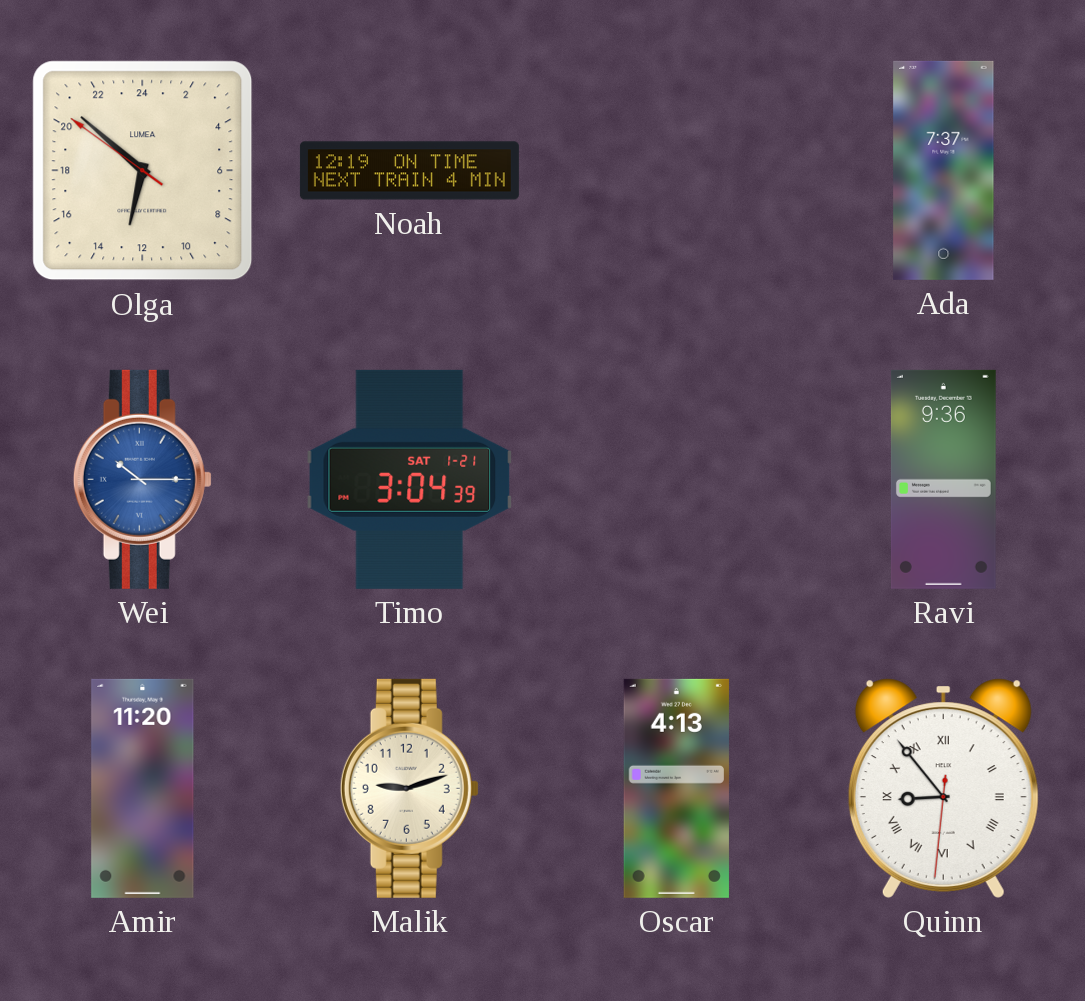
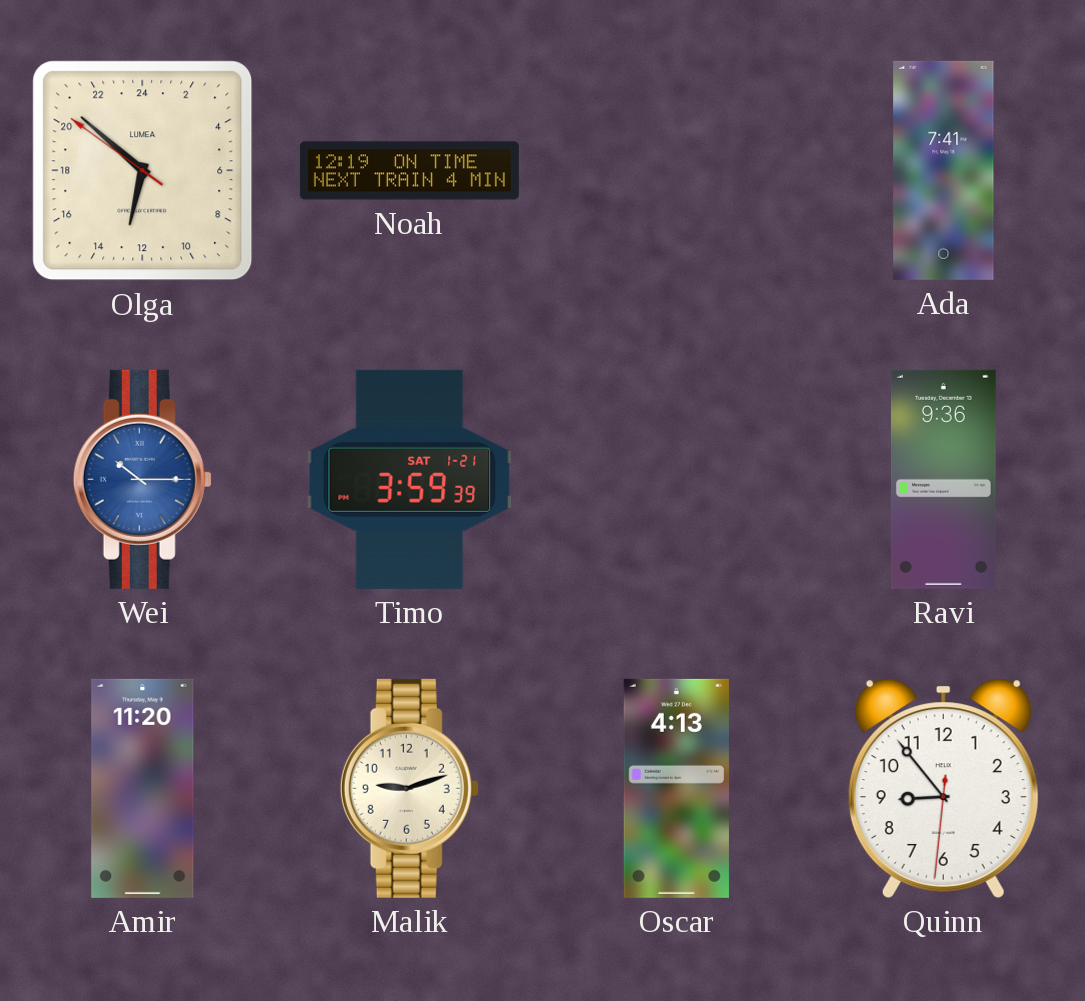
Ada: 7:37 -> 7:41 (944, 170)
Timo: 3:04 -> 3:59 (410, 479)
Quinn numerals: Roman -> Arabic (943, 788)
